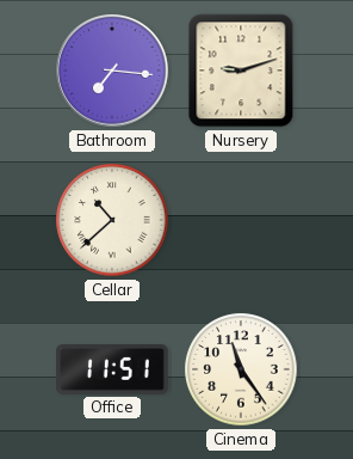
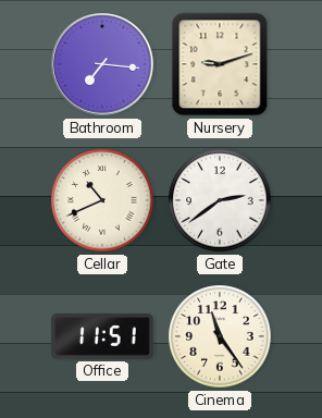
Cellar: 10:38 -> 10:41 (102, 200)
Gate: none -> 2:39 (220, 200)
